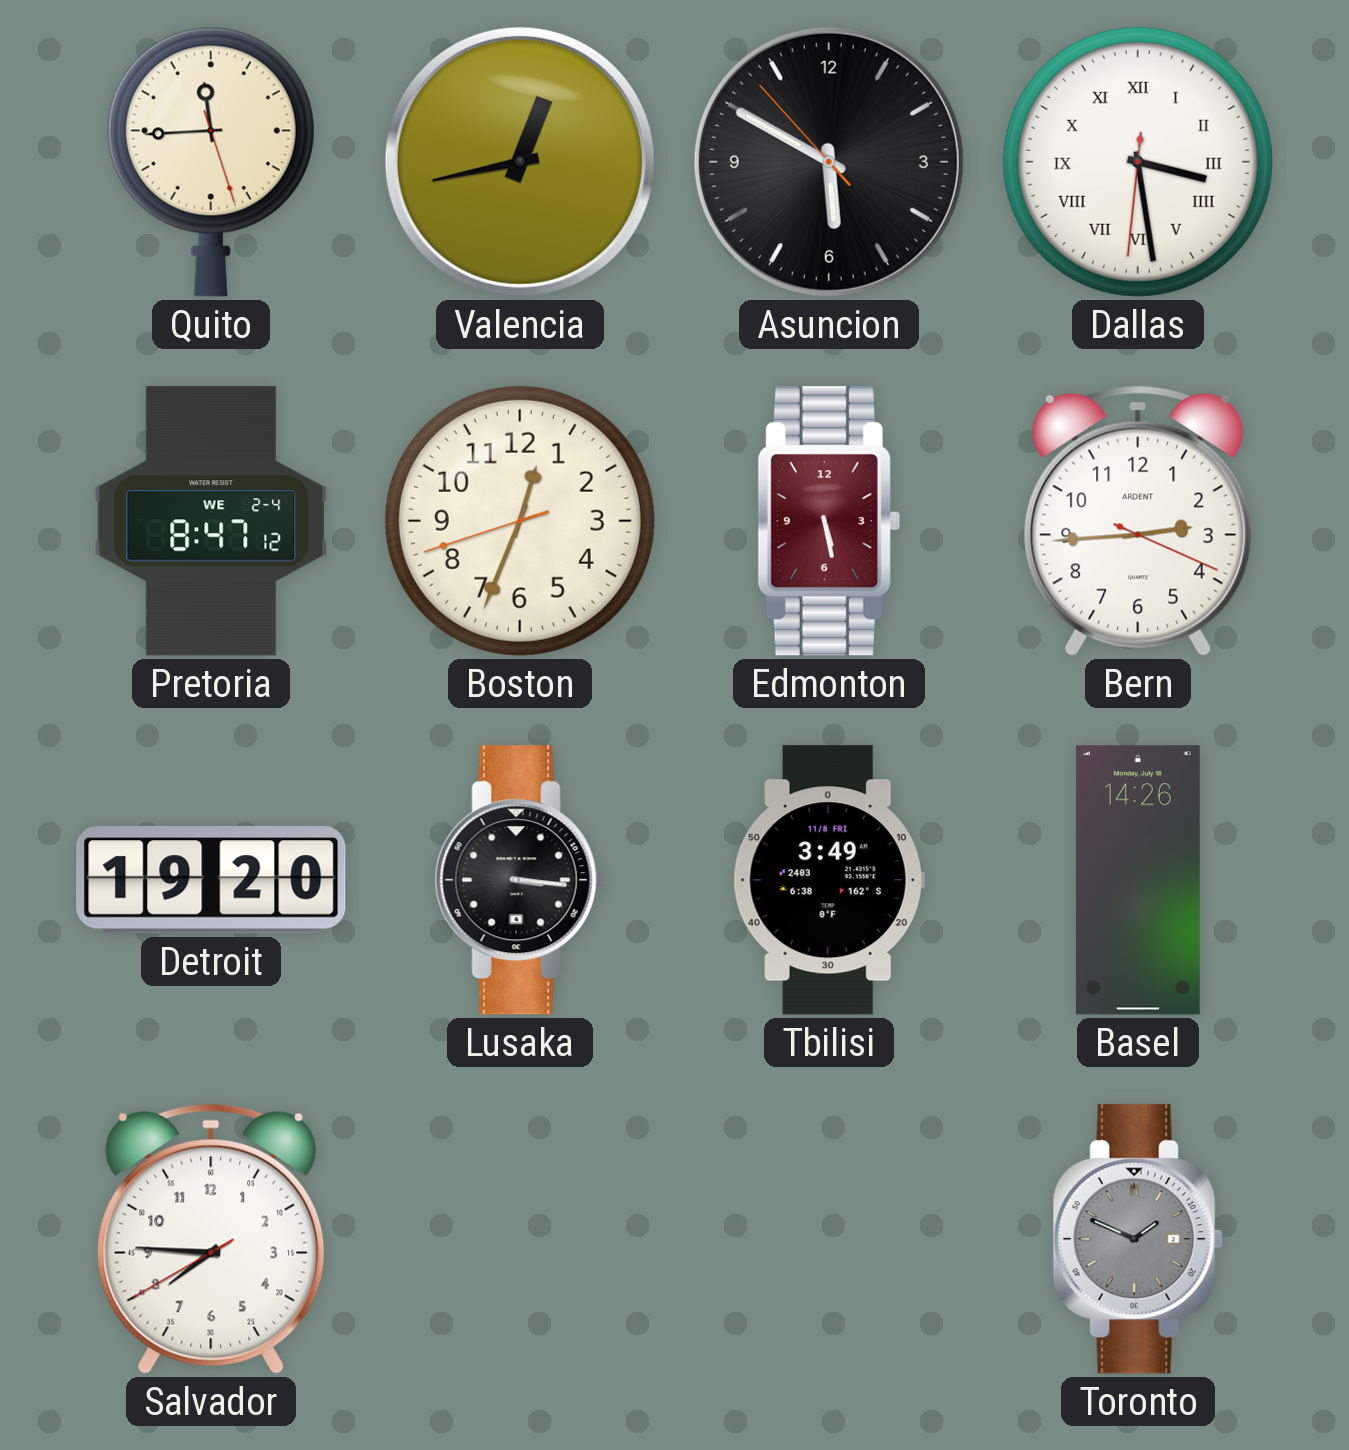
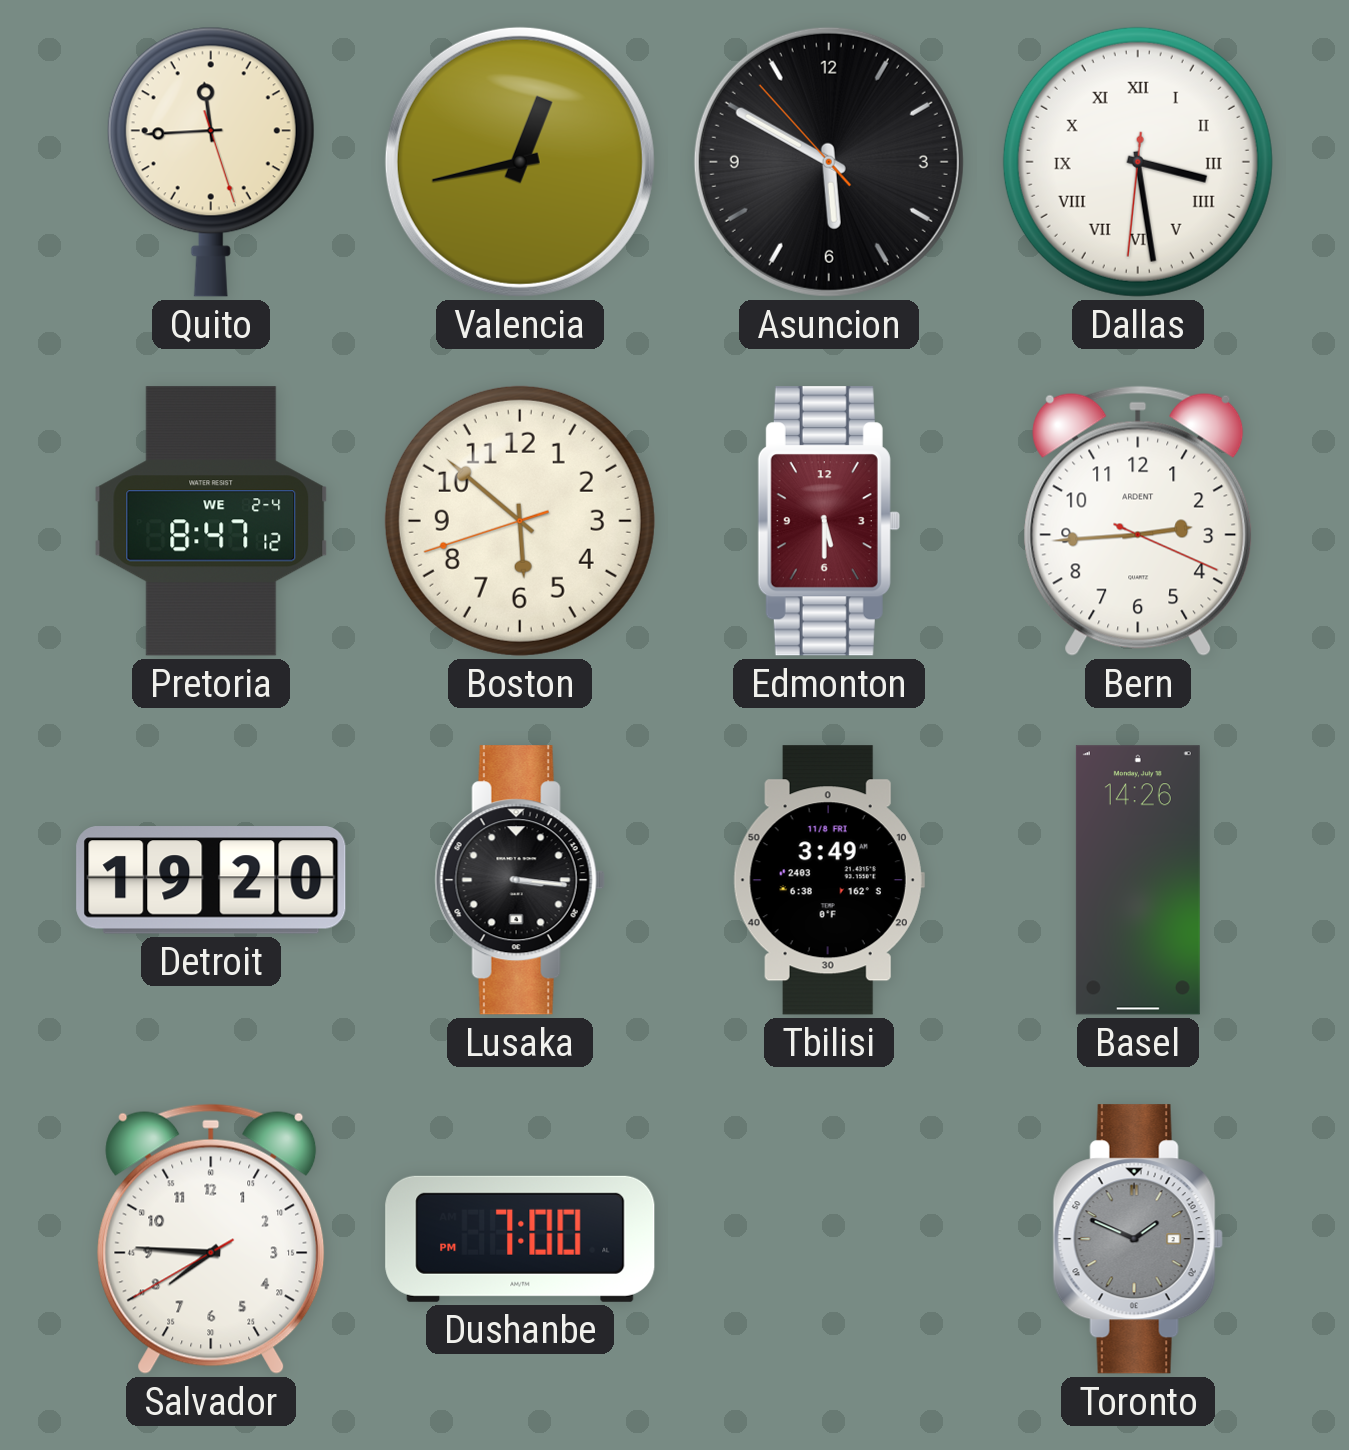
Boston: 12:33 -> 5:51 (520, 521)
Edmonton: 5:28 -> 5:30 (829, 521)
Dushanbe: none -> 7:00 (520, 1239)
